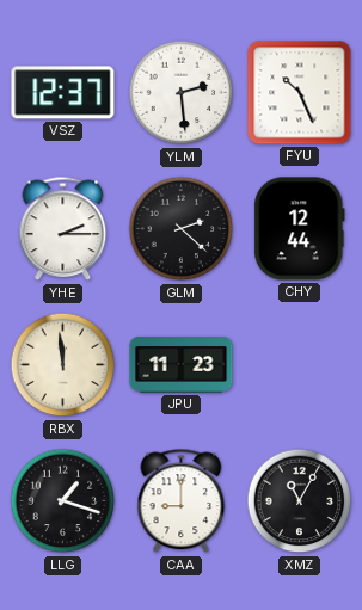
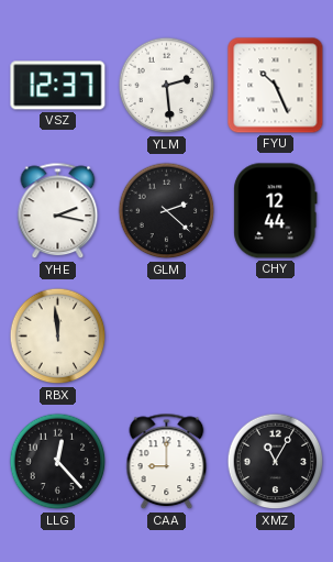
YHE: 2:15 -> 2:17 (58, 211)
JPU: 11:23 -> none (182, 364)
LLG: 1:18 -> 12:23 (58, 462)
